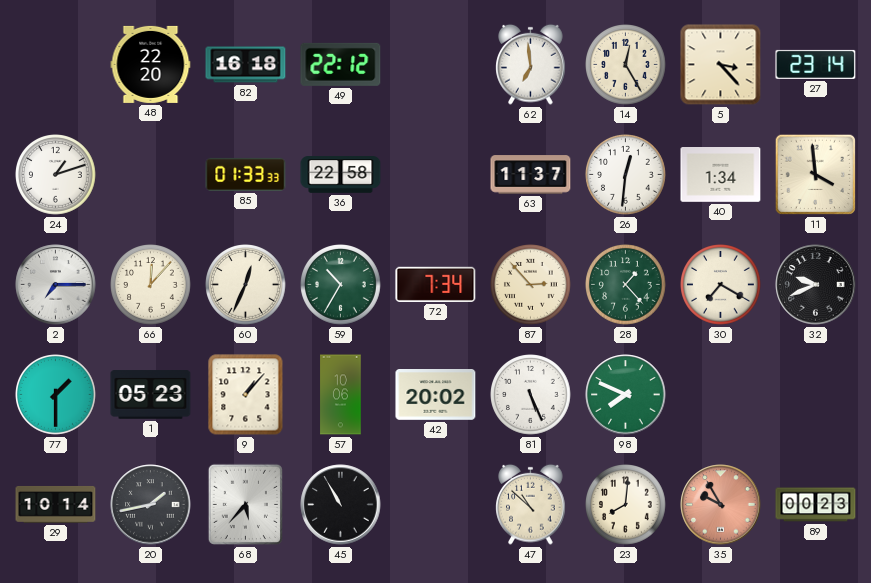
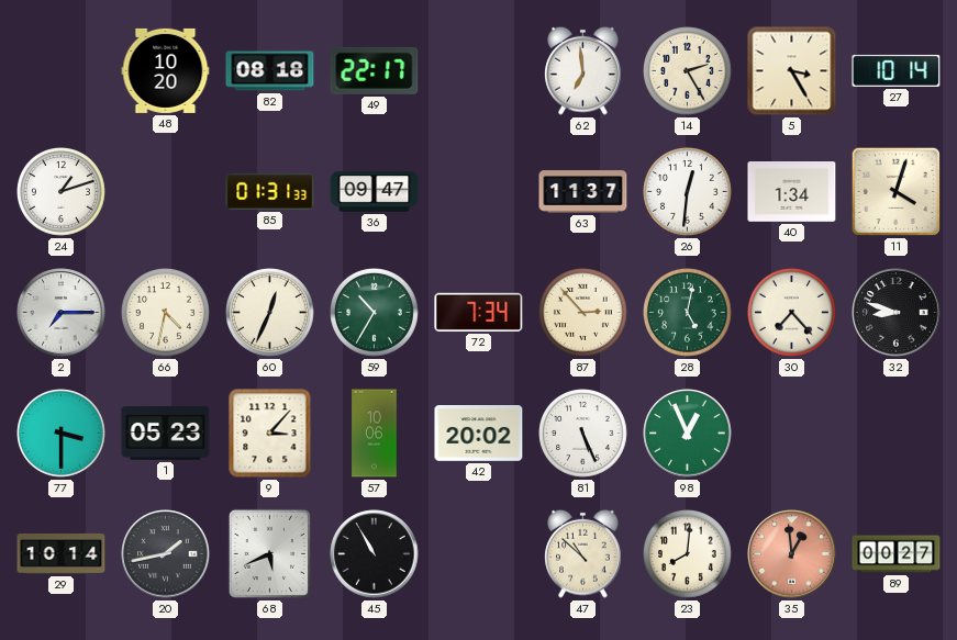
48: 22:20 -> 10:20 (166, 70)
82: 16:18 -> 08:18 (270, 71)
49: 22:12 -> 22:17 (375, 70)
14: 12:25 -> 2:25 (688, 71)
5: 3:23 -> 3:25 (792, 71)
27: 23:14 -> 10:14 (897, 70)
85: 01:33 -> 01:31 (270, 191)
36: 22:58 -> 09:47 (375, 192)
11: 3:59 -> 4:03 (897, 192)
66: 12:07 -> 4:32 (166, 313)
28: 1:23 -> 5:02 (688, 313)
30: 7:20 -> 7:23 (792, 313)
32: 9:41 -> 8:48 (897, 313)
77: 1:30 -> 3:30 (62, 434)
9: 1:07 -> 3:07 (270, 434)
98: 7:49 -> 12:56 (688, 434)
68: 5:37 -> 5:41 (269, 553)
35: 9:55 -> 12:59 (792, 554)
89: 00:23 -> 00:27 (897, 554)
